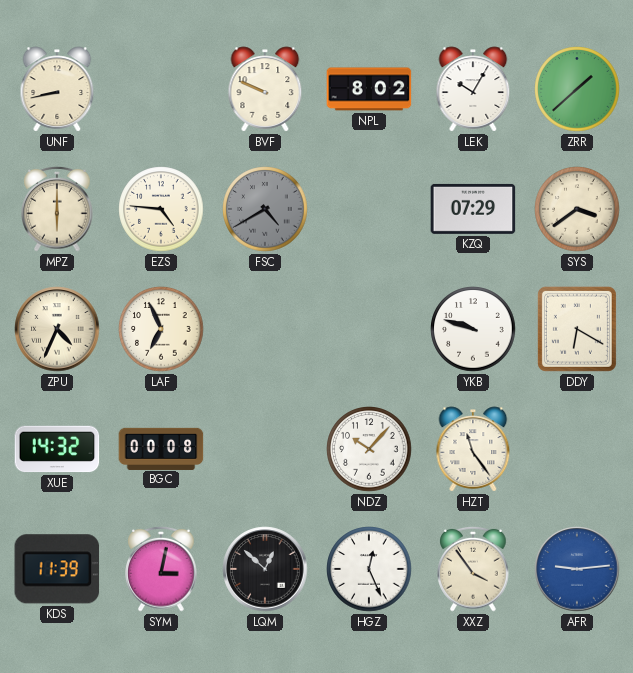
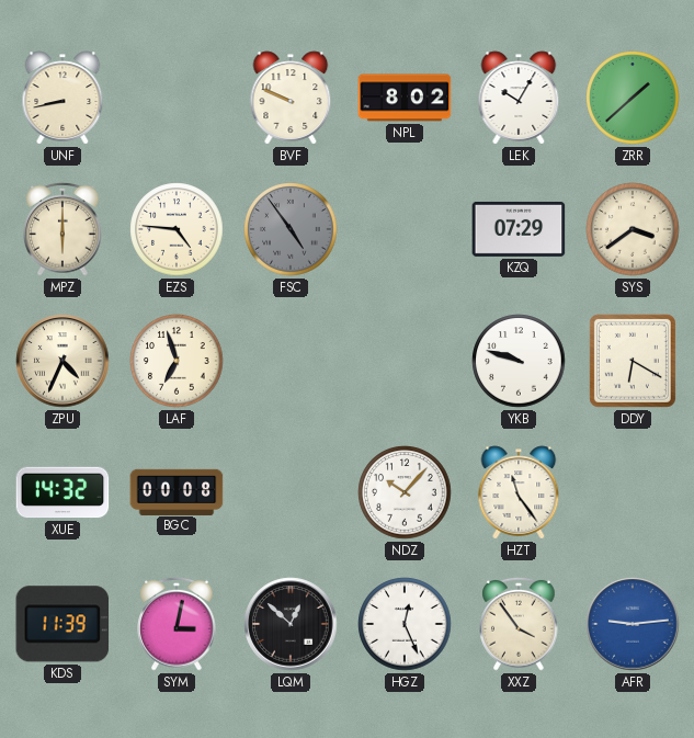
FSC: 4:40 -> 4:54 (291, 229)
LAF: 6:56 -> 6:57 (177, 361)
